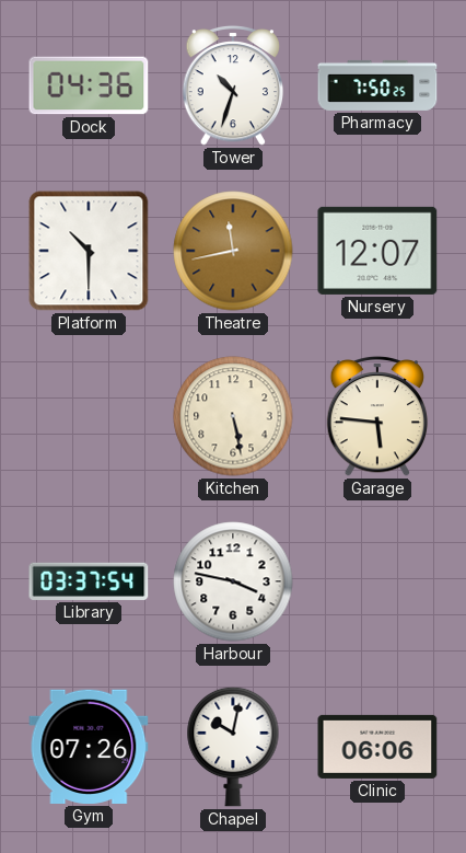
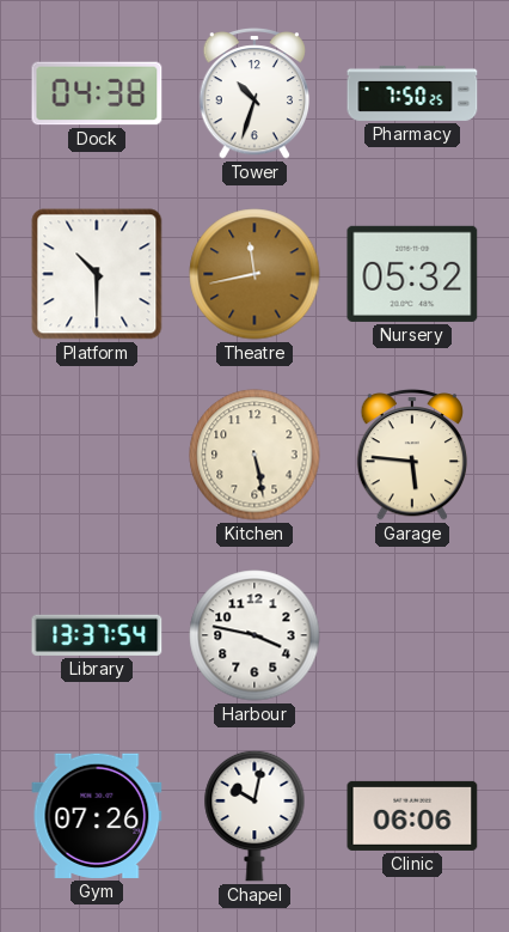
Dock: 04:36 -> 04:38 (97, 93)
Nursery: 12:07 -> 05:32 (412, 274)
Library: 03:37 -> 13:37 (97, 635)
